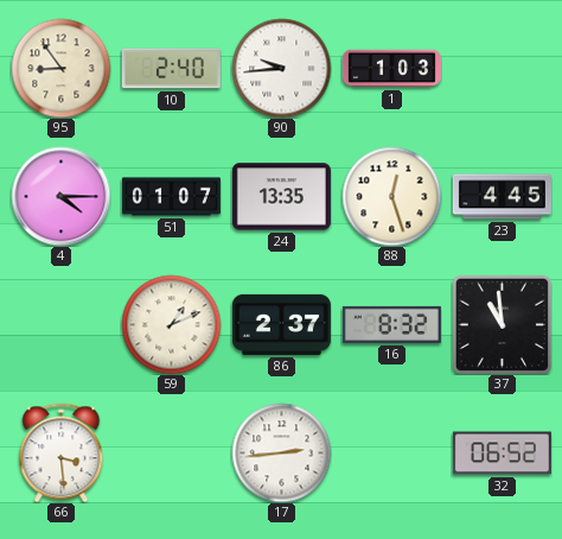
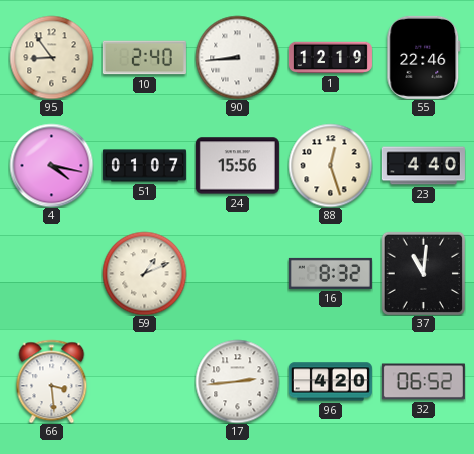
90: 9:44 -> 8:44 (237, 57)
1: 1:03 -> 12:19 (330, 58)
55: none -> 22:46 (424, 57)
4: 4:15 -> 4:17 (51, 165)
24: 13:35 -> 15:56 (237, 166)
23: 4:45 -> 4:40 (423, 166)
86: 2:37 -> none (281, 324)
37: 10:59 -> 11:01 (423, 273)
96: none -> 4:20 (330, 382)
